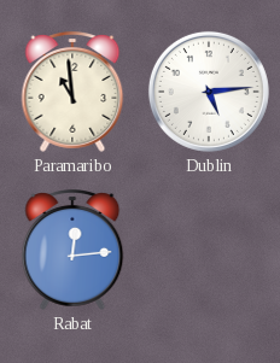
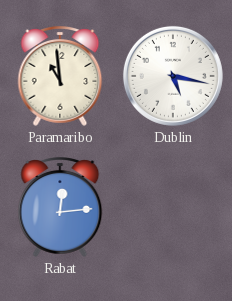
Dublin: 5:14 -> 5:17 (173, 76)
